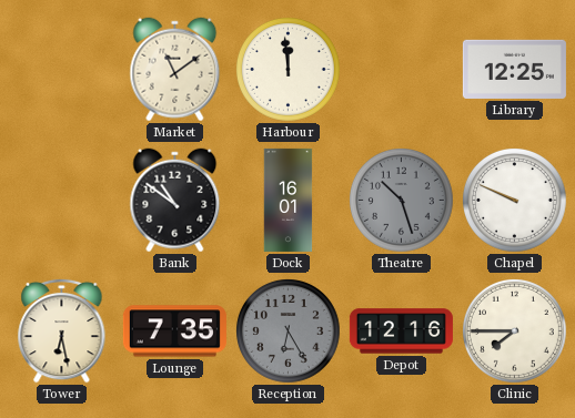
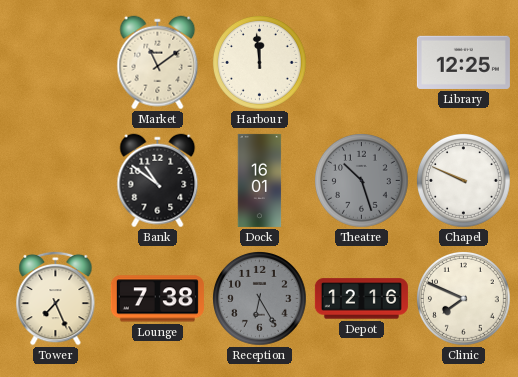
Tower: 6:28 -> 7:26 (56, 298)
Lounge: 7:35 -> 7:38 (157, 299)
Clinic: 7:45 -> 7:49 (464, 299)
